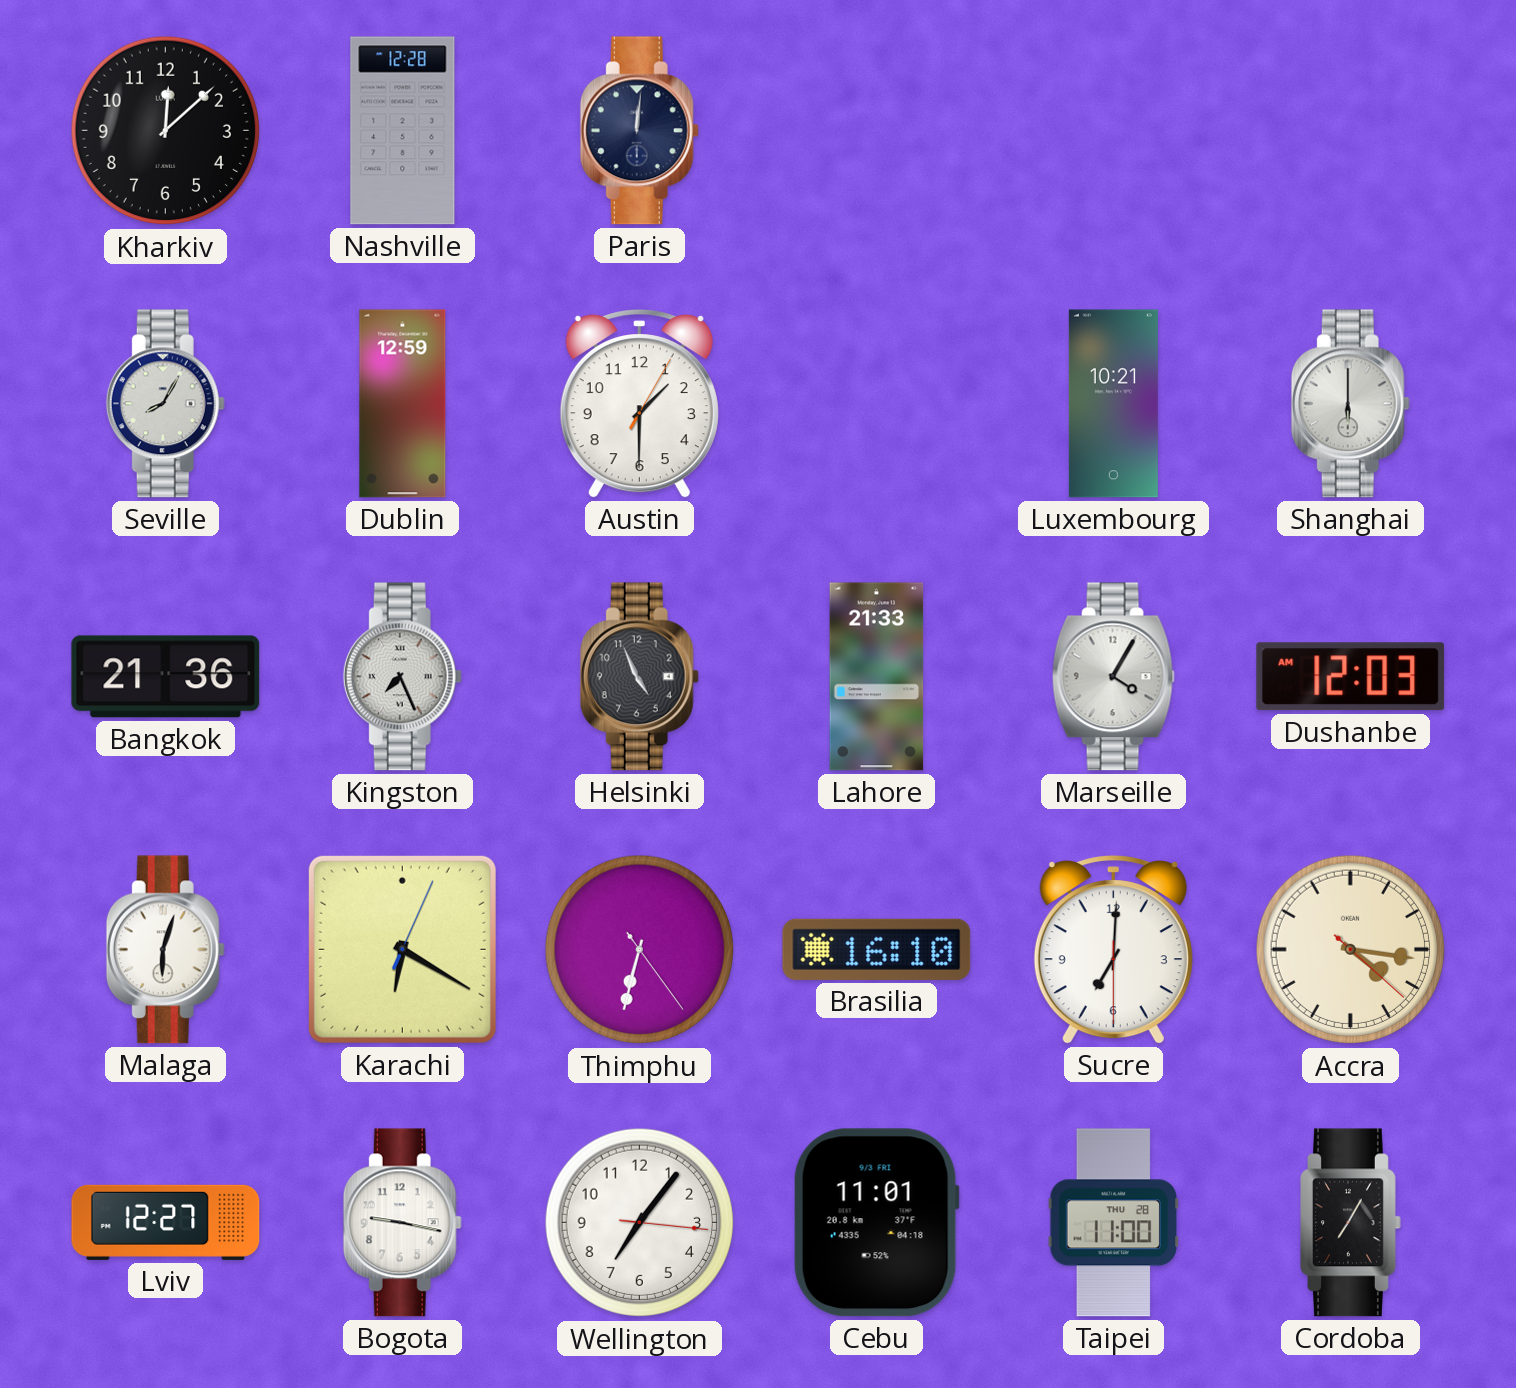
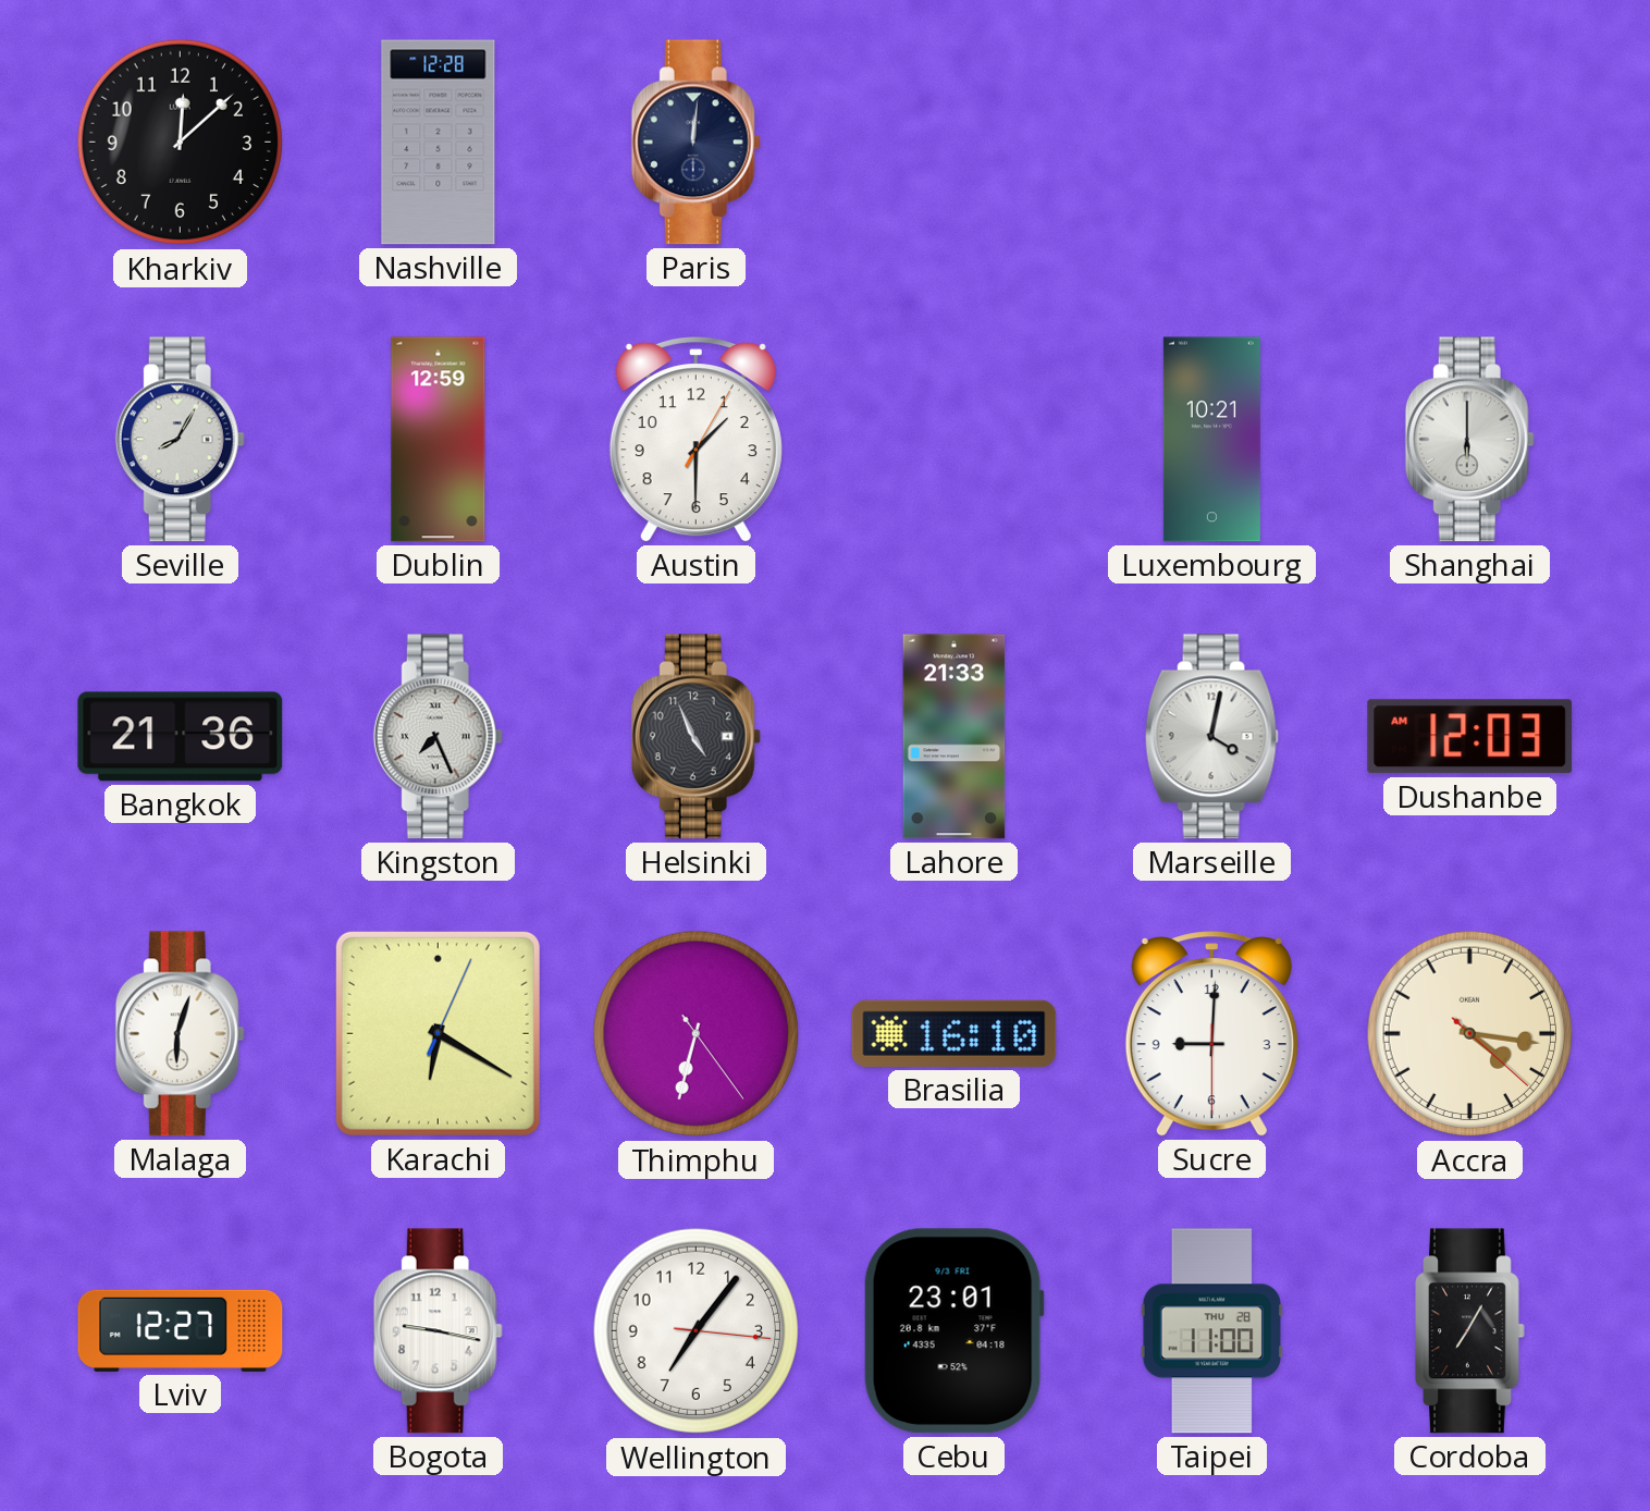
Marseille: 4:05 -> 4:02 (1211, 737)
Sucre: 7:00 -> 9:00 (1211, 1034)
Cebu: 11:01 -> 23:01 (953, 1331)
